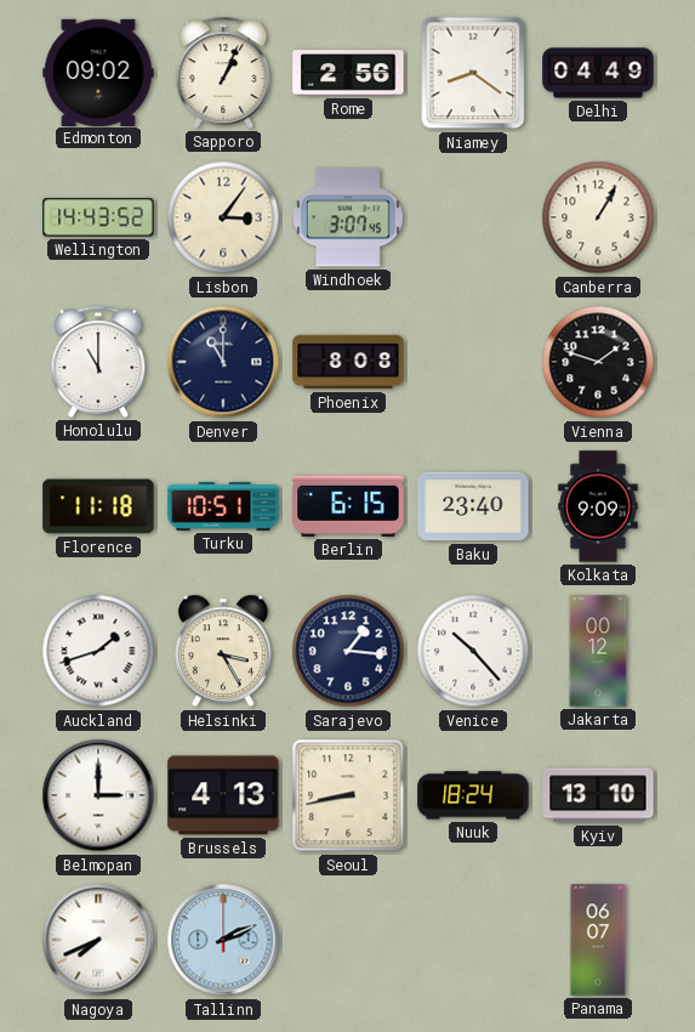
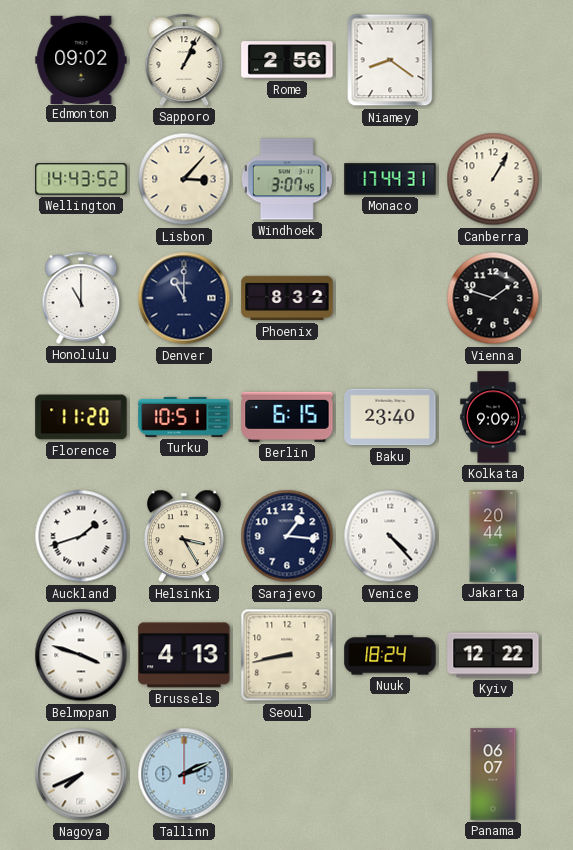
Delhi: 04:49 -> none (598, 73)
Lisbon: 3:06 -> 3:07 (184, 179)
Monaco: none -> 17:44 (390, 179)
Phoenix: 8:08 -> 8:32 (287, 298)
Florence: 11:18 -> 11:20 (81, 417)
Venice: 10:23 -> 4:23 (390, 536)
Jakarta: 00:12 -> 20:44 (493, 536)
Belmopan: 3:00 -> 3:48 (81, 655)
Kyiv: 13:10 -> 12:22 (493, 655)
